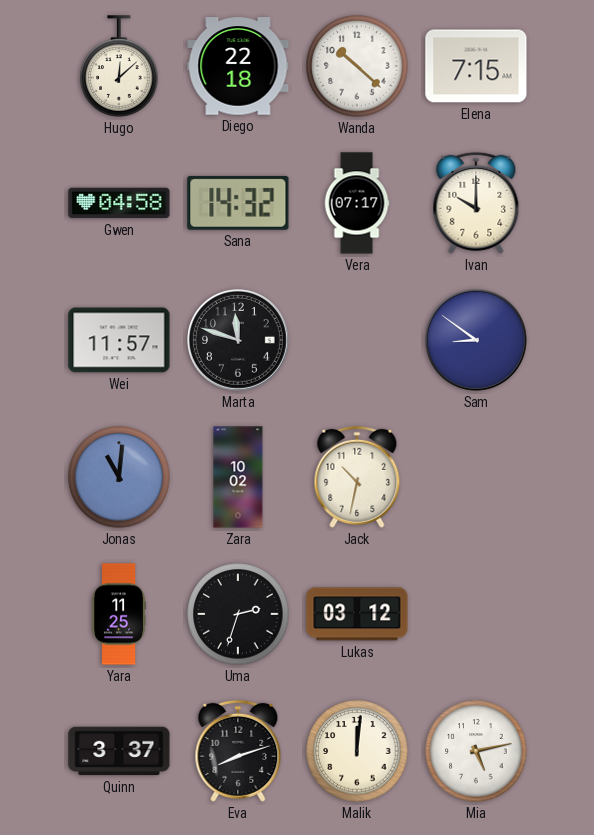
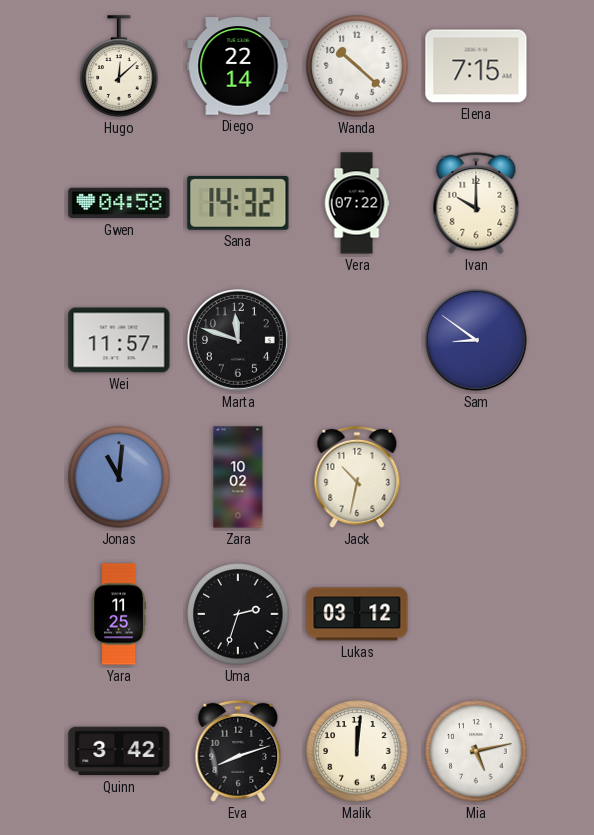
Diego: 22:18 -> 22:14 (238, 66)
Vera: 07:17 -> 07:22 (357, 203)
Quinn: 3:37 -> 3:42 (119, 751)
